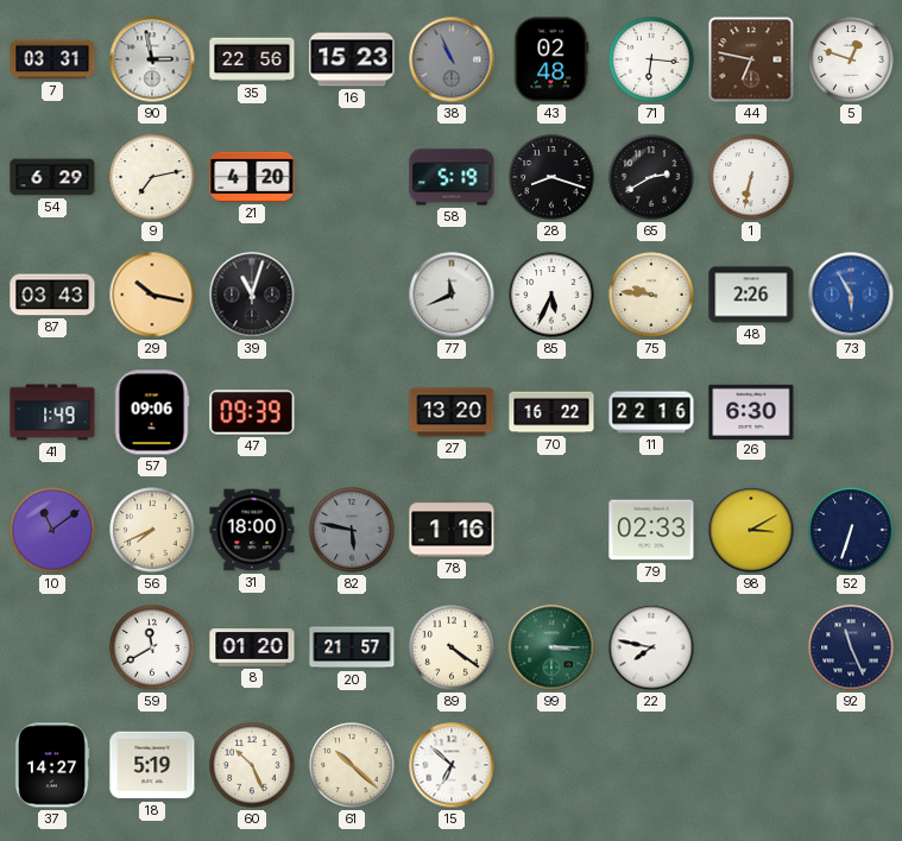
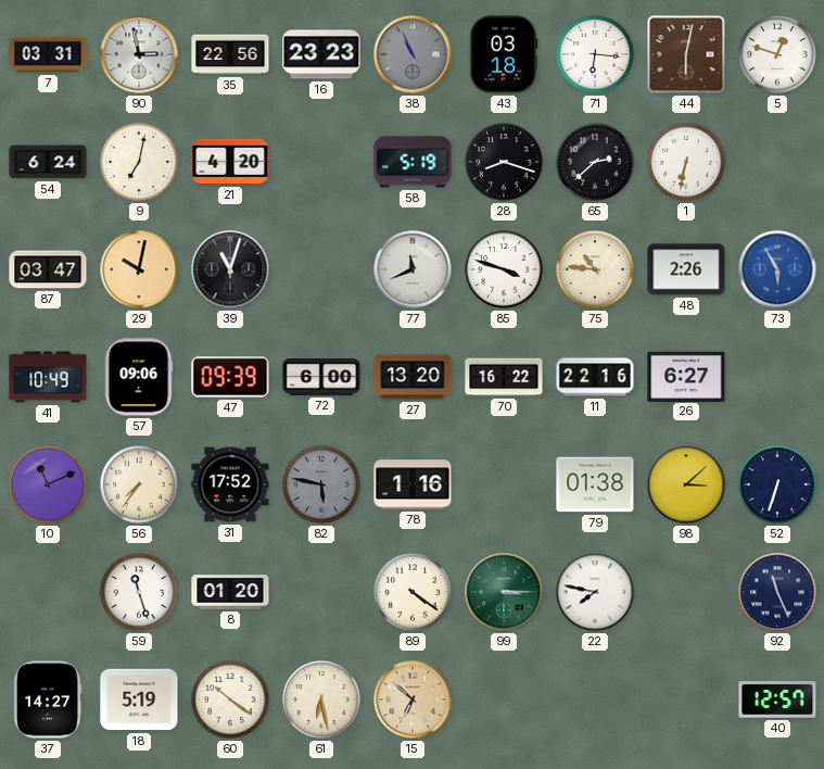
16: 15:23 -> 23:23 (321, 54)
43: 02:48 -> 03:18 (504, 54)
44: 6:47 -> 6:02 (686, 54)
54: 6:29 -> 6:24 (48, 162)
9: 7:13 -> 7:02 (139, 162)
65: 2:40 -> 2:38 (595, 162)
87: 03:43 -> 03:47 (48, 269)
29: 10:17 -> 10:02 (139, 269)
85: 5:34 -> 3:48 (504, 269)
75: 9:46 -> 10:46 (595, 269)
41: 1:49 -> 10:49 (48, 377)
72: none -> 6:00 (321, 377)
26: 6:30 -> 6:27 (686, 376)
10: 11:09 -> 11:11 (48, 484)
56: 7:41 -> 7:36 (139, 484)
31: 18:00 -> 17:52 (230, 484)
79: 02:33 -> 01:38 (595, 484)
98: 3:10 -> 3:08 (686, 484)
59: 11:40 -> 11:27 (139, 592)
20: 21:57 -> none (352, 647)
60: 10:26 -> 10:21 (230, 699)
61: 10:22 -> 6:28 (321, 699)
15 dial: white -> champagne (413, 699)
40: none -> 12:57 (777, 699)
